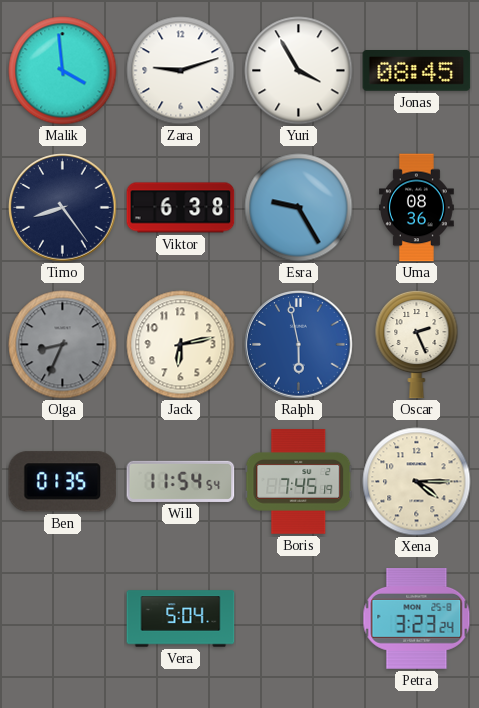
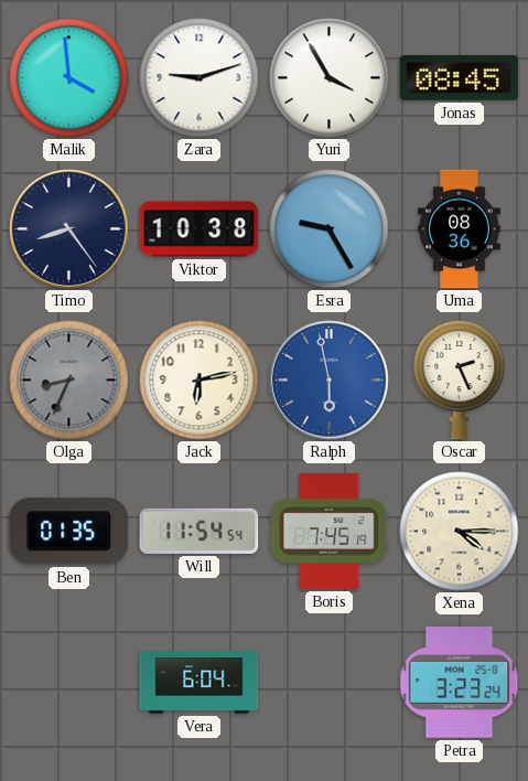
Viktor: 6:38 -> 10:38 (200, 229)
Vera: 5:04 -> 6:04 (200, 683)
